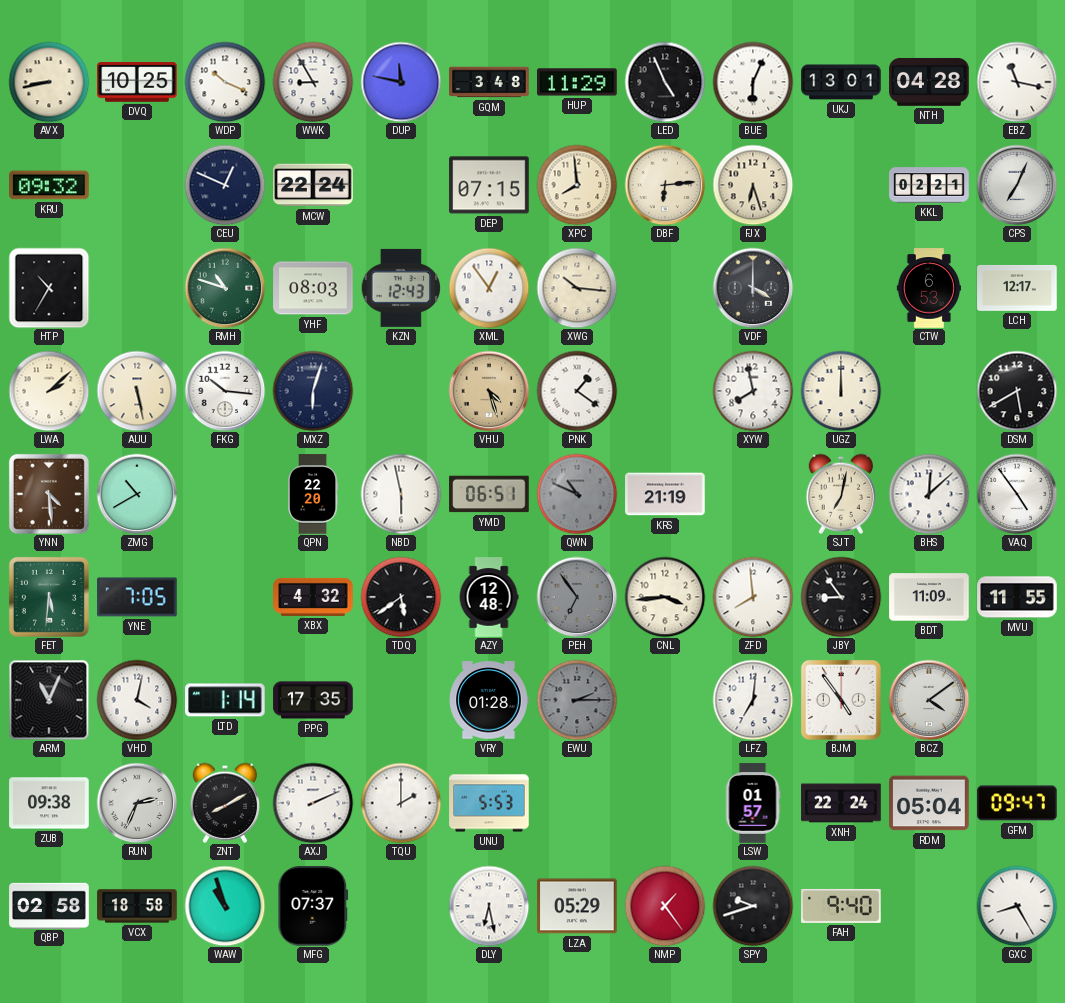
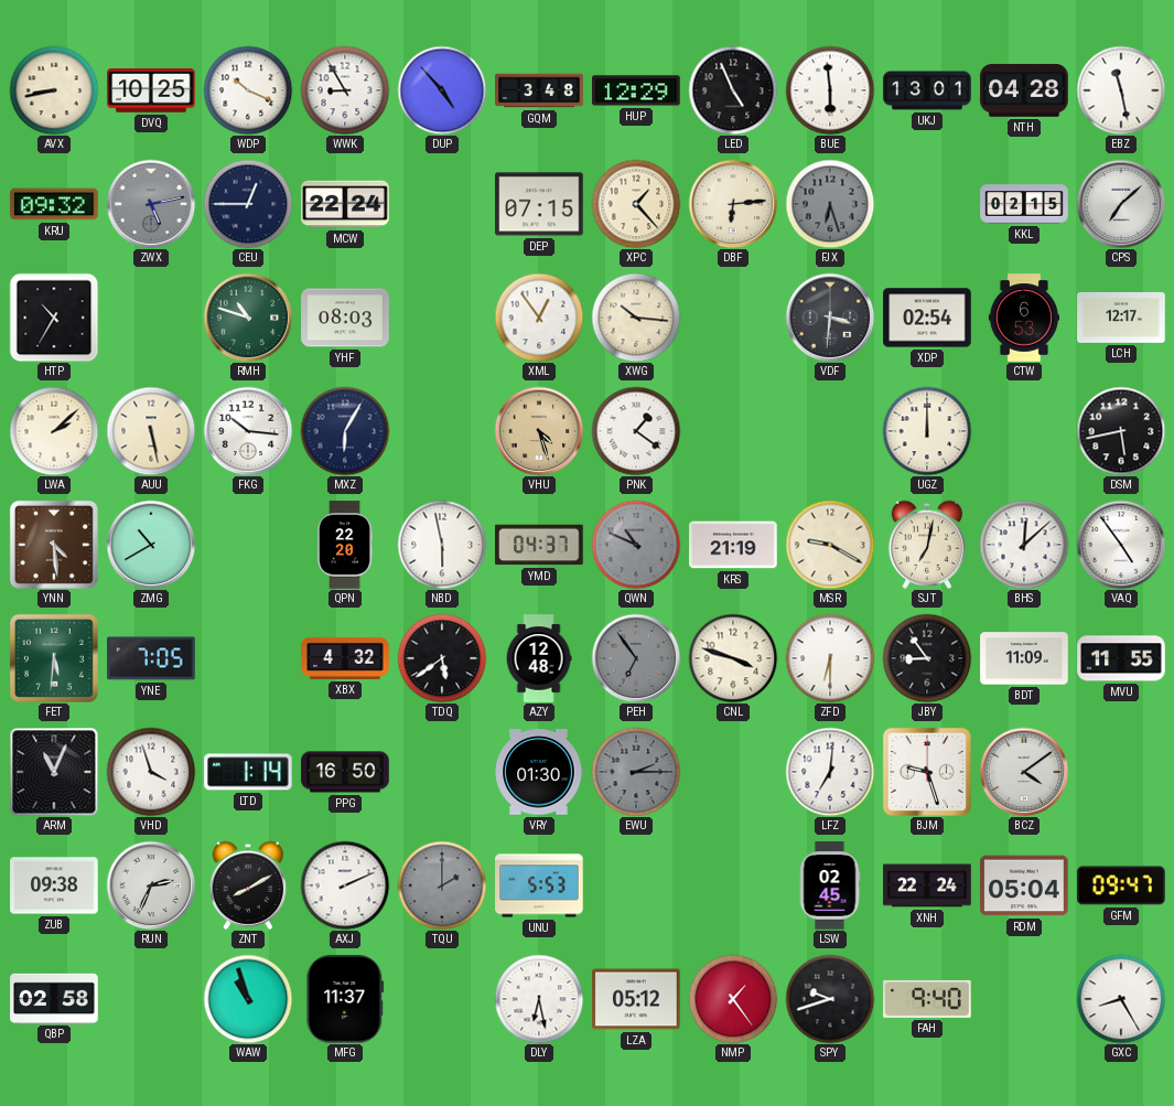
DUP: 11:47 -> 4:53 (442, 90)
HUP: 11:29 -> 12:29 (636, 90)
BUE: 6:04 -> 5:59 (830, 90)
EBZ: 11:17 -> 11:28 (1121, 90)
ZWX: none -> 5:13 (151, 204)
CEU: 12:49 -> 12:45 (248, 204)
XPC: 7:59 -> 1:23 (636, 204)
FJX dial: cream -> grey (830, 204)
KKL: 02:21 -> 02:15 (1024, 204)
CPS: 7:04 -> 7:08 (1121, 204)
KZN: 12:43 -> none (400, 288)
VDF: 4:00 -> 3:31 (830, 318)
XDP: none -> 02:54 (927, 318)
MXZ: 6:03 -> 6:05 (345, 431)
XYW: 7:58 -> none (753, 391)
DSM: 5:40 -> 5:43 (1121, 431)
YMD: 06:51 -> 04:37 (539, 545)
MSR: none -> 9:20 (830, 545)
CNL: 3:44 -> 3:48 (733, 658)
ZFD: 7:59 -> 6:30 (830, 658)
VHD: 4:02 -> 3:57 (151, 772)
PPG: 17:35 -> 16:50 (345, 772)
VRY: 01:28 -> 01:30 (539, 772)
BJM: 4:54 -> 9:27 (927, 772)
TQU dial: white -> grey (442, 885)
LSW: 01:57 -> 02:45 (830, 885)
VCX: 18:58 -> none (137, 906)
MFG: 07:37 -> 11:37 (345, 999)
LZA: 05:29 -> 05:12 (636, 999)
